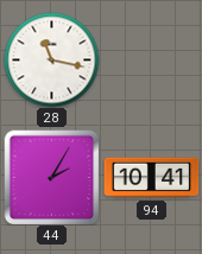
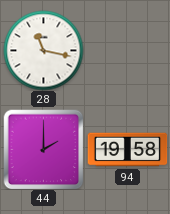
44: 2:05 -> 2:00 (43, 149)
94: 10:41 -> 19:58 (127, 150)
